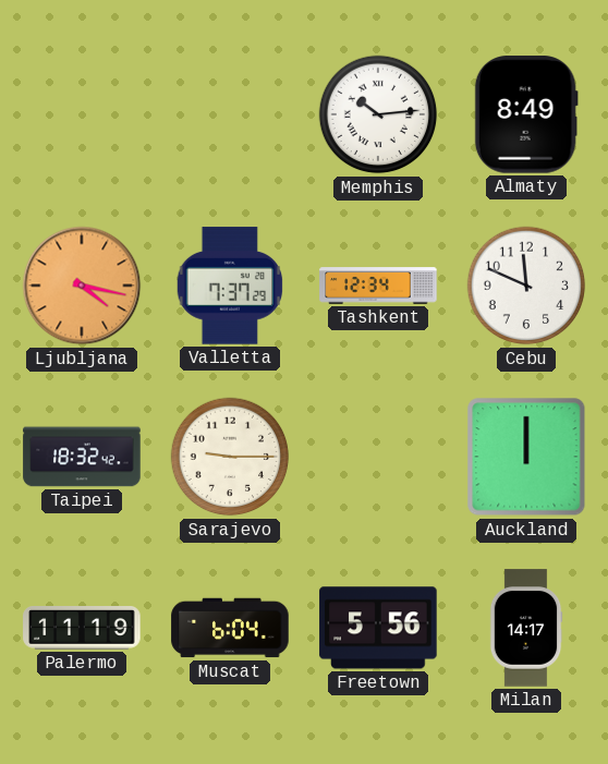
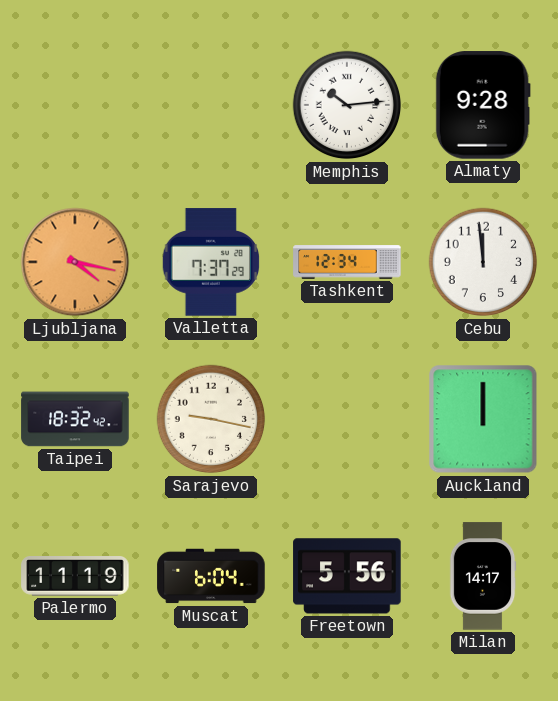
Almaty: 8:49 -> 9:28 (483, 105)
Cebu: 11:49 -> 11:59 (483, 262)
Sarajevo: 9:15 -> 9:17 (211, 419)
